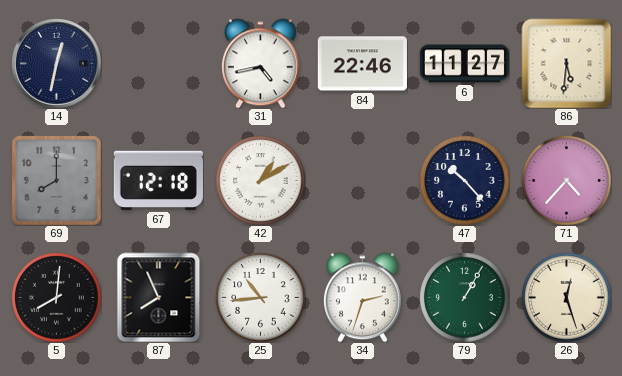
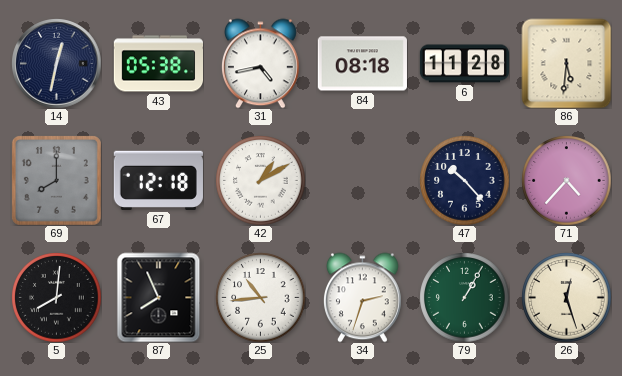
43: none -> 05:38 (158, 64)
84: 22:46 -> 08:18 (362, 64)
6: 11:27 -> 11:28 (464, 64)
